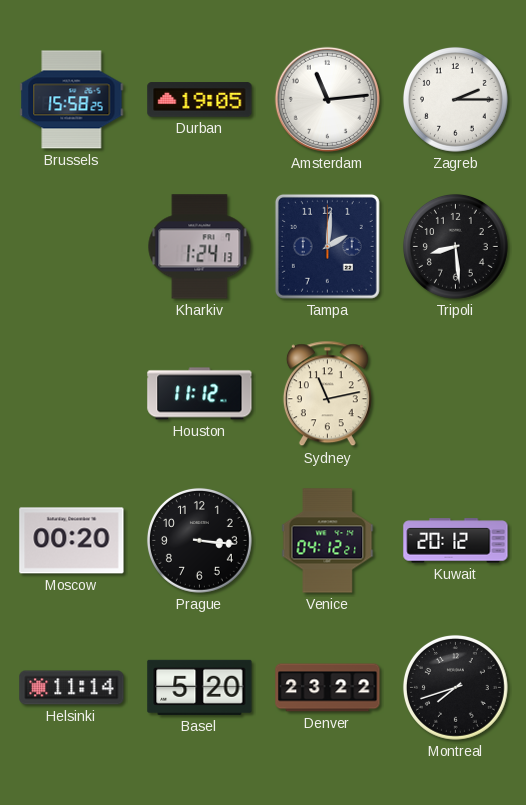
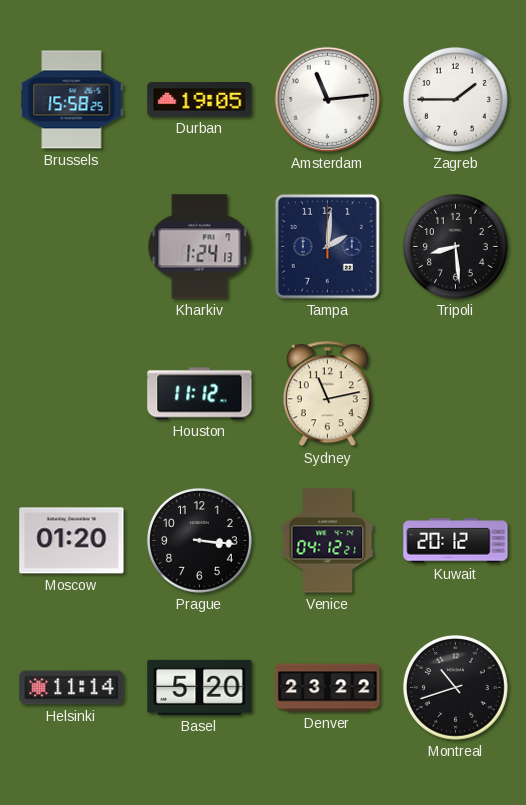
Zagreb: 2:15 -> 1:45 (456, 100)
Moscow: 00:20 -> 01:20 (72, 541)
Montreal: 7:42 -> 10:42 (456, 688)
